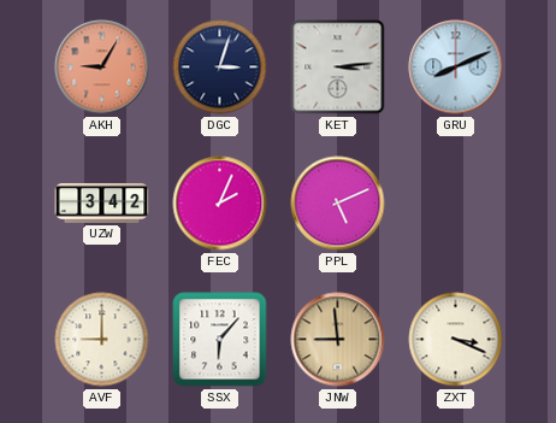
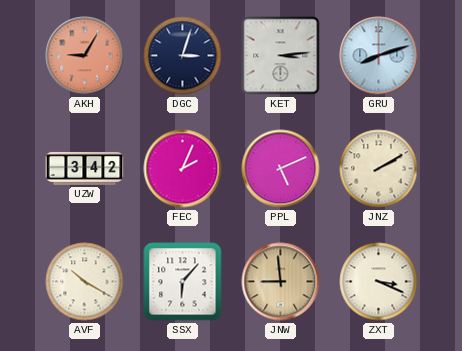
GRU: 8:11 -> 8:12 (379, 56)
JNZ: none -> 2:10 (379, 169)
AVF: 9:00 -> 10:20 (85, 282)
